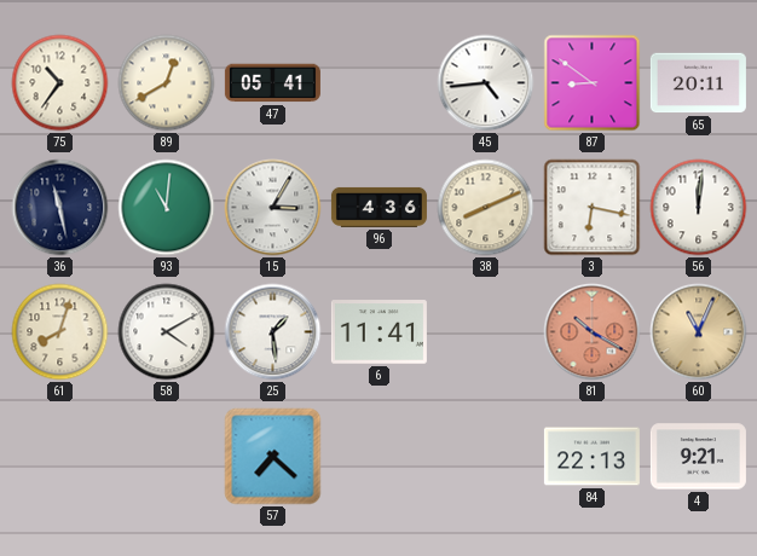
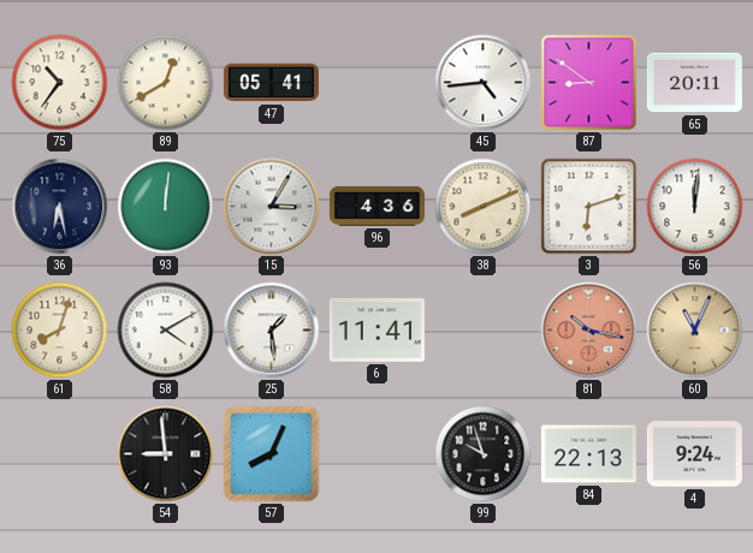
36: 11:28 -> 6:28 (60, 207)
93: 11:01 -> 12:01 (166, 207)
3: 6:17 -> 6:12 (589, 207)
81: 10:20 -> 10:17 (589, 331)
54: none -> 8:59 (166, 454)
57: 7:22 -> 8:04 (272, 454)
99: none -> 9:57 (484, 454)
4: 9:21 -> 9:24 (694, 454)
